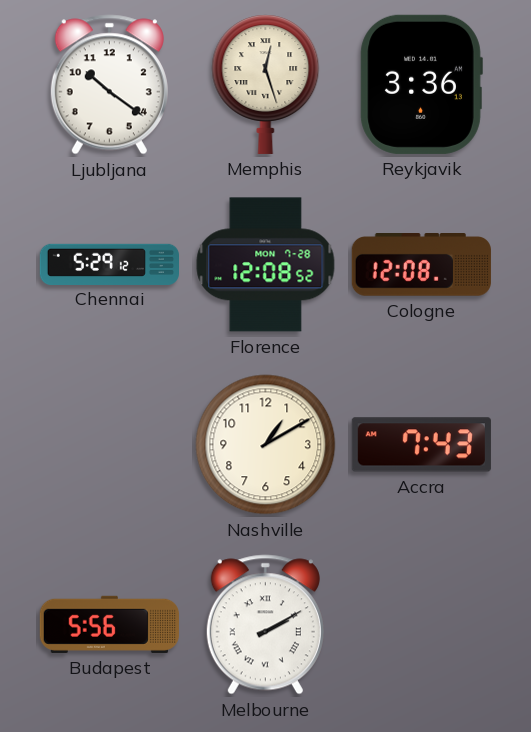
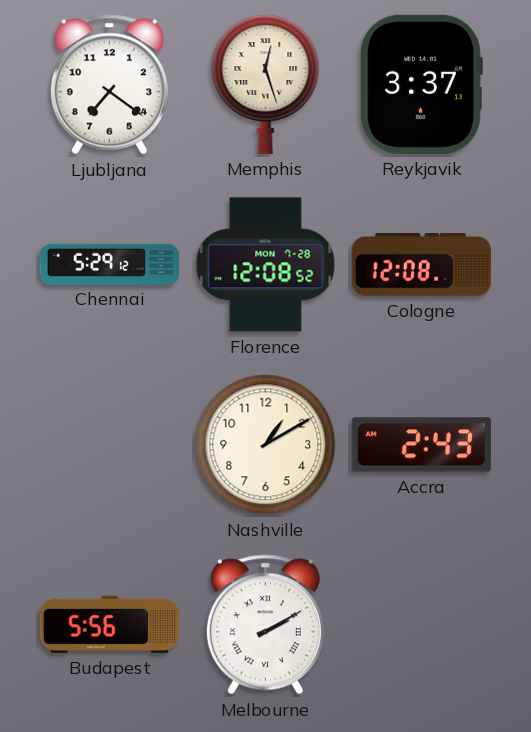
Ljubljana: 10:21 -> 7:21 (109, 85)
Reykjavik: 3:36 -> 3:37 (421, 84)
Accra: 7:43 -> 2:43 (421, 445)
